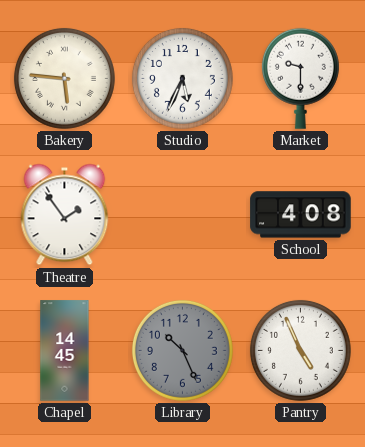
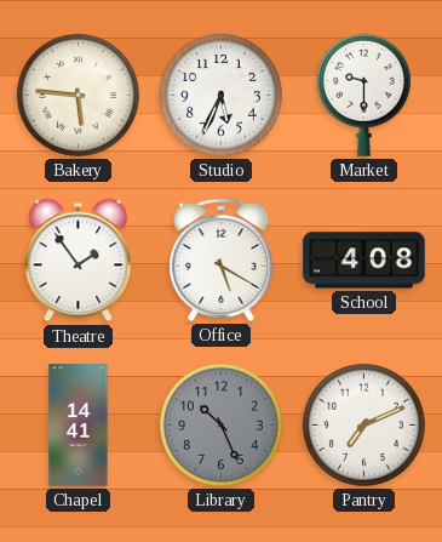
Office: none -> 5:20 (222, 259)
Chapel: 14:45 -> 14:41 (79, 426)
Pantry: 4:56 -> 7:11 (363, 424)
